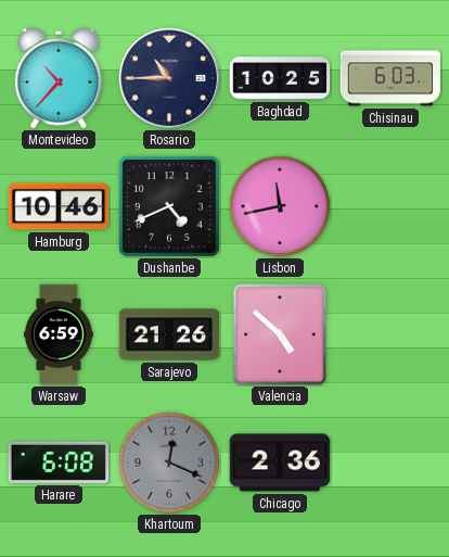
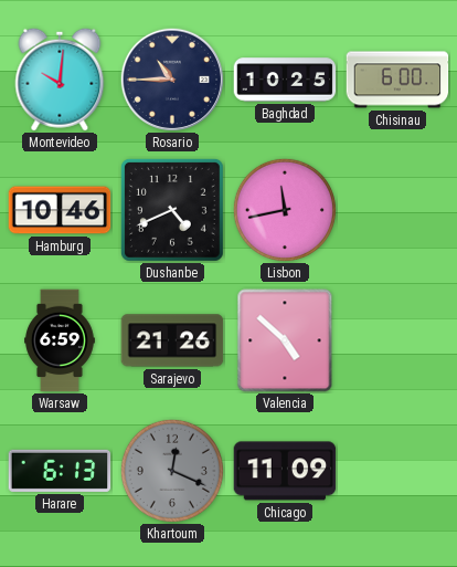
Montevideo: 10:37 -> 10:01 (60, 80)
Chisinau: 6:03 -> 6:00 (397, 80)
Harare: 6:08 -> 6:13 (60, 471)
Chicago: 2:36 -> 11:09 (285, 471)
